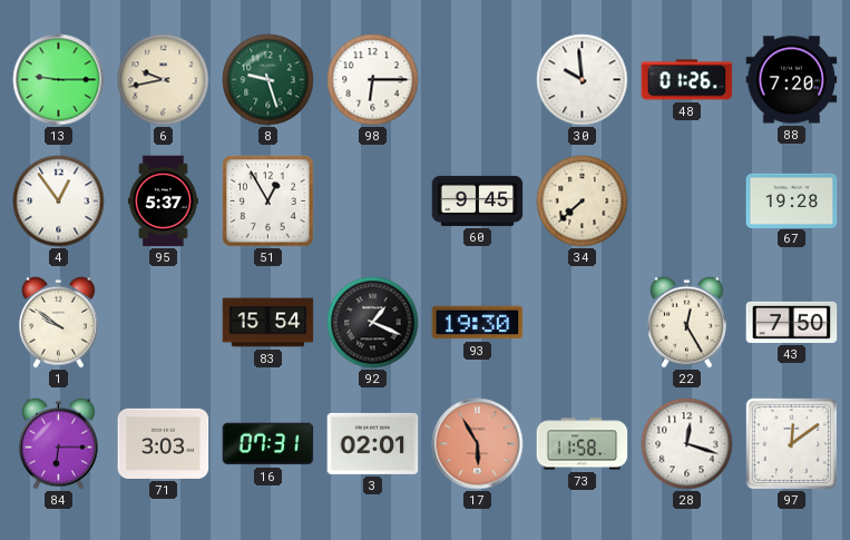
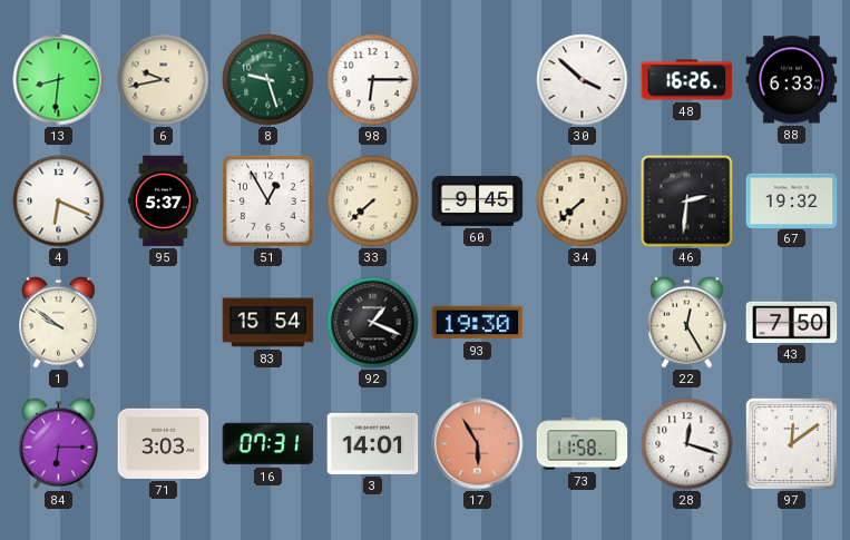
13: 9:15 -> 8:31 (59, 80)
30: 9:59 -> 3:52 (583, 80)
48: 01:26 -> 16:26 (687, 80)
88: 7:20 -> 6:33 (792, 80)
4: 12:54 -> 6:19 (59, 202)
33: none -> 7:38 (373, 202)
46: none -> 2:31 (687, 202)
67: 19:28 -> 19:32 (792, 200)
3: 02:01 -> 14:01 (373, 443)
